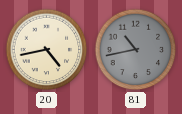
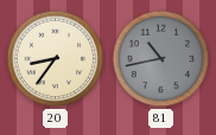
20: 4:43 -> 8:36 (56, 59)
